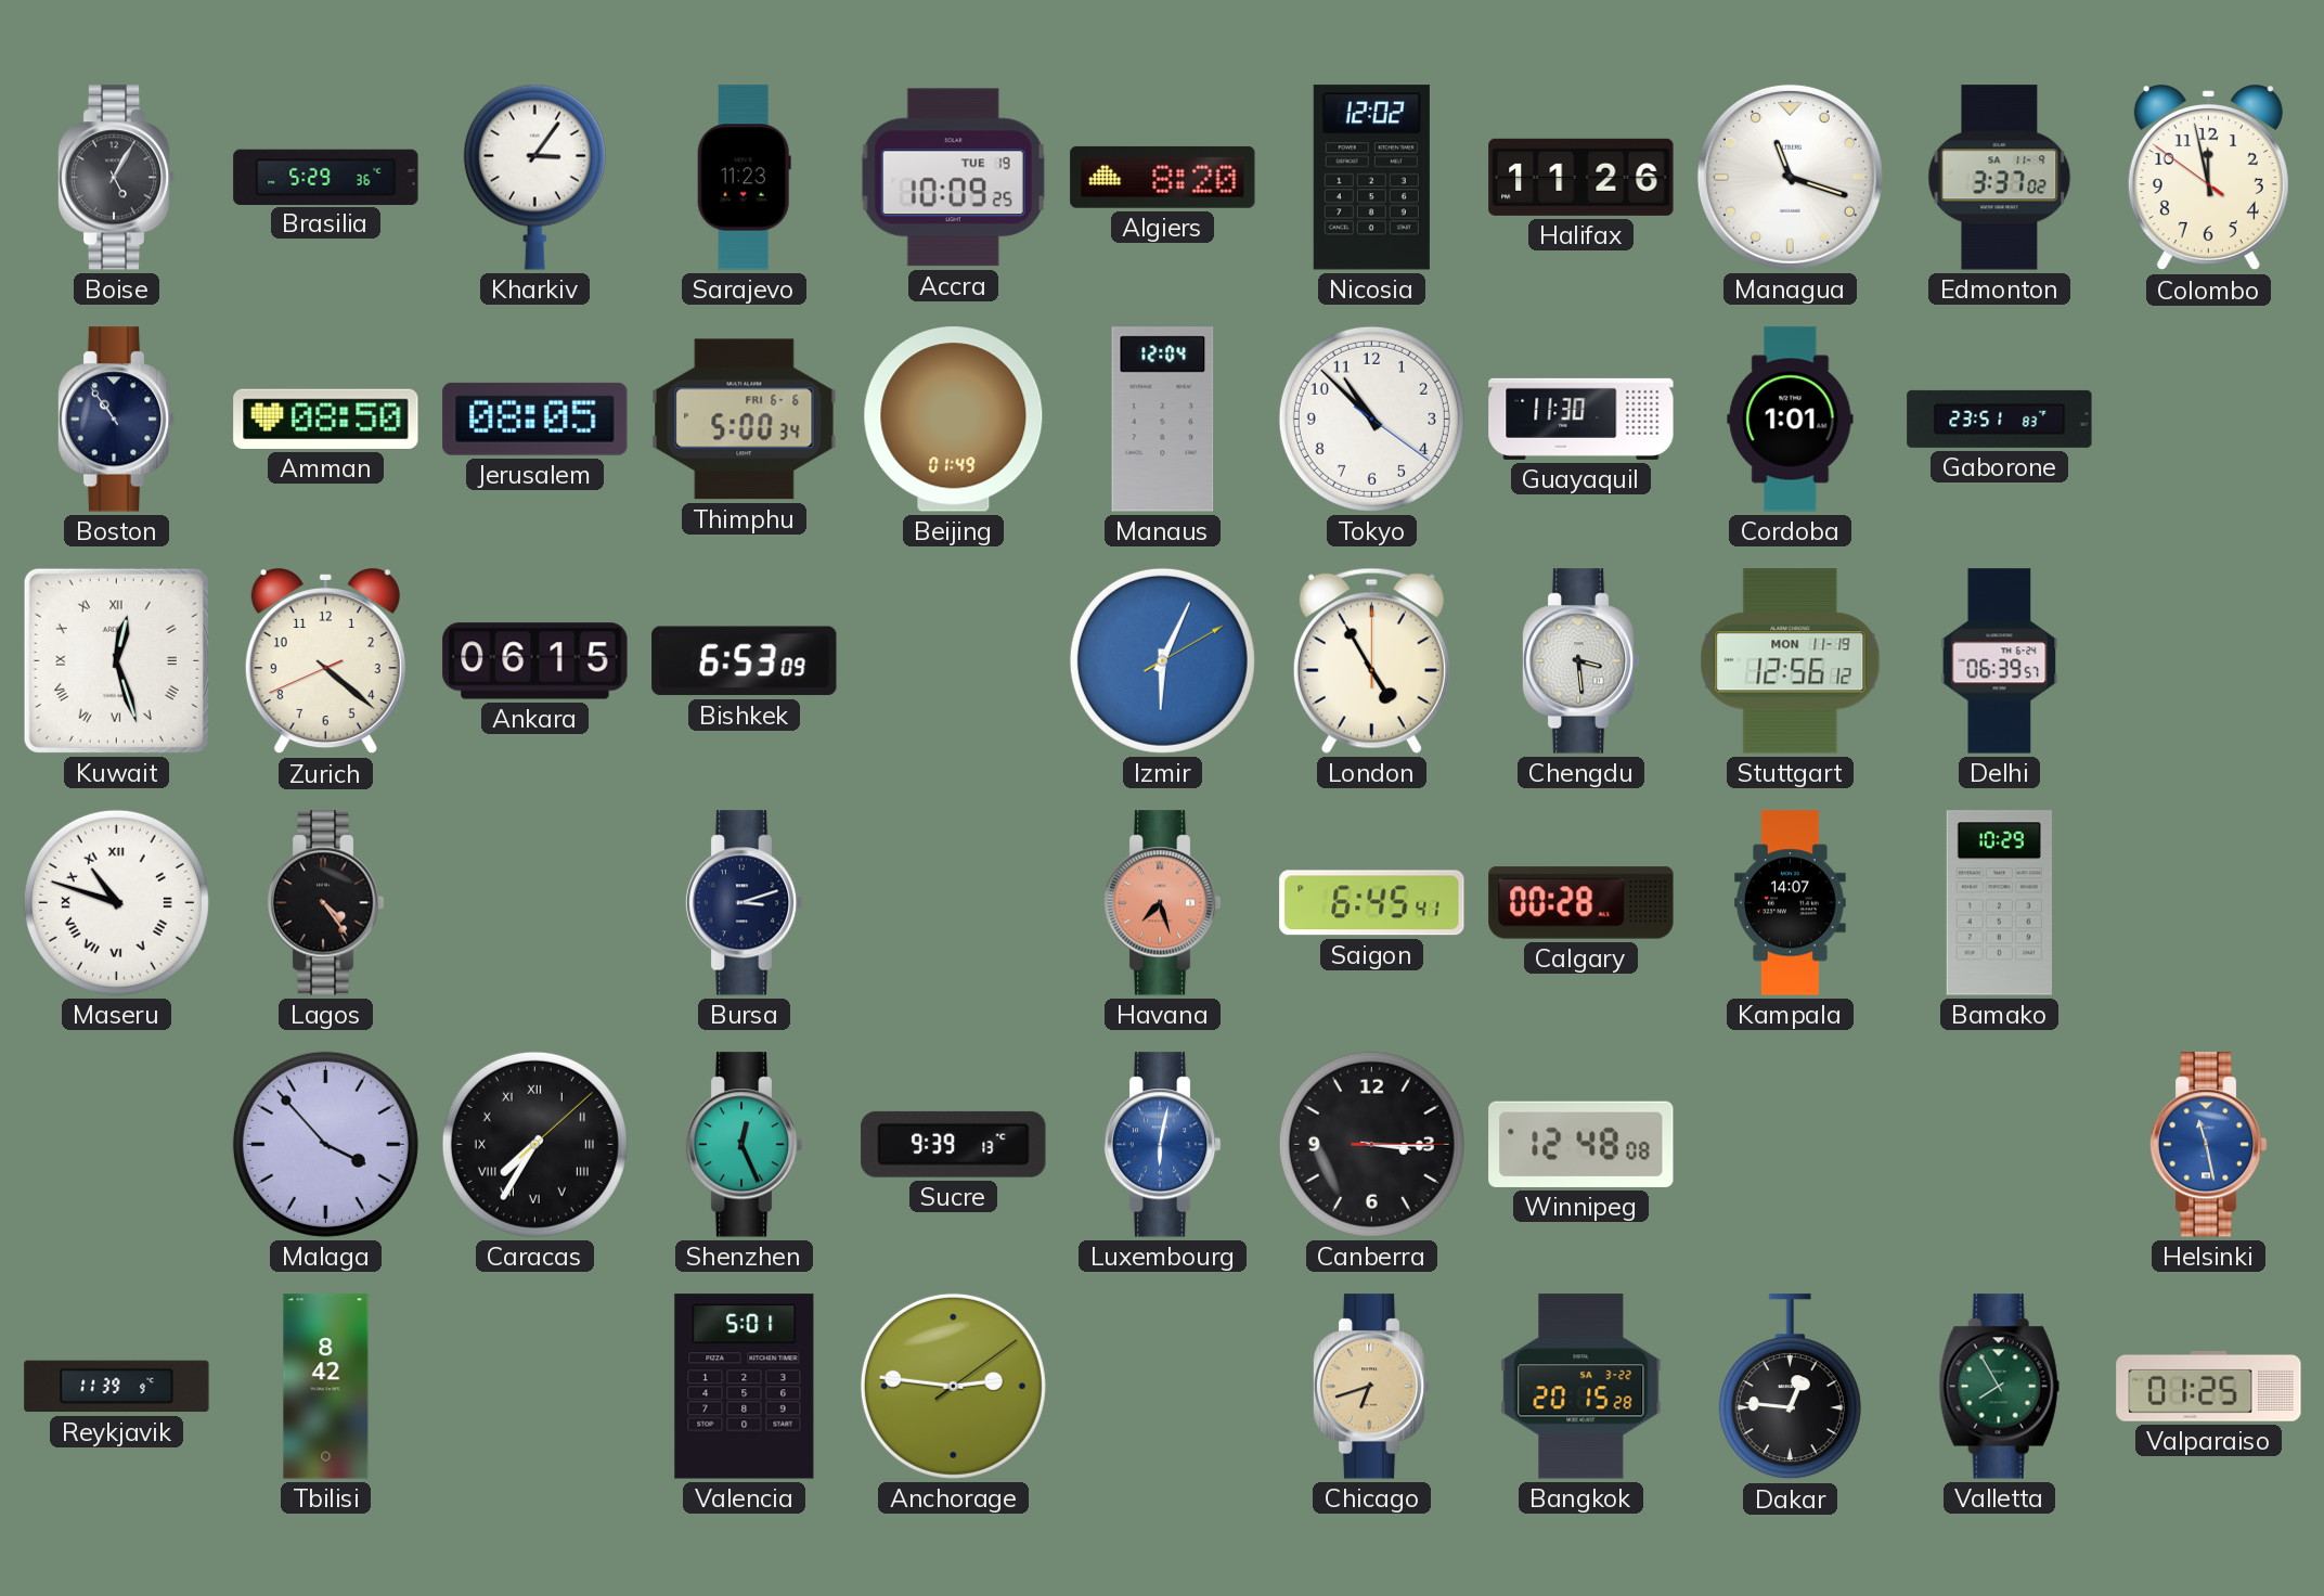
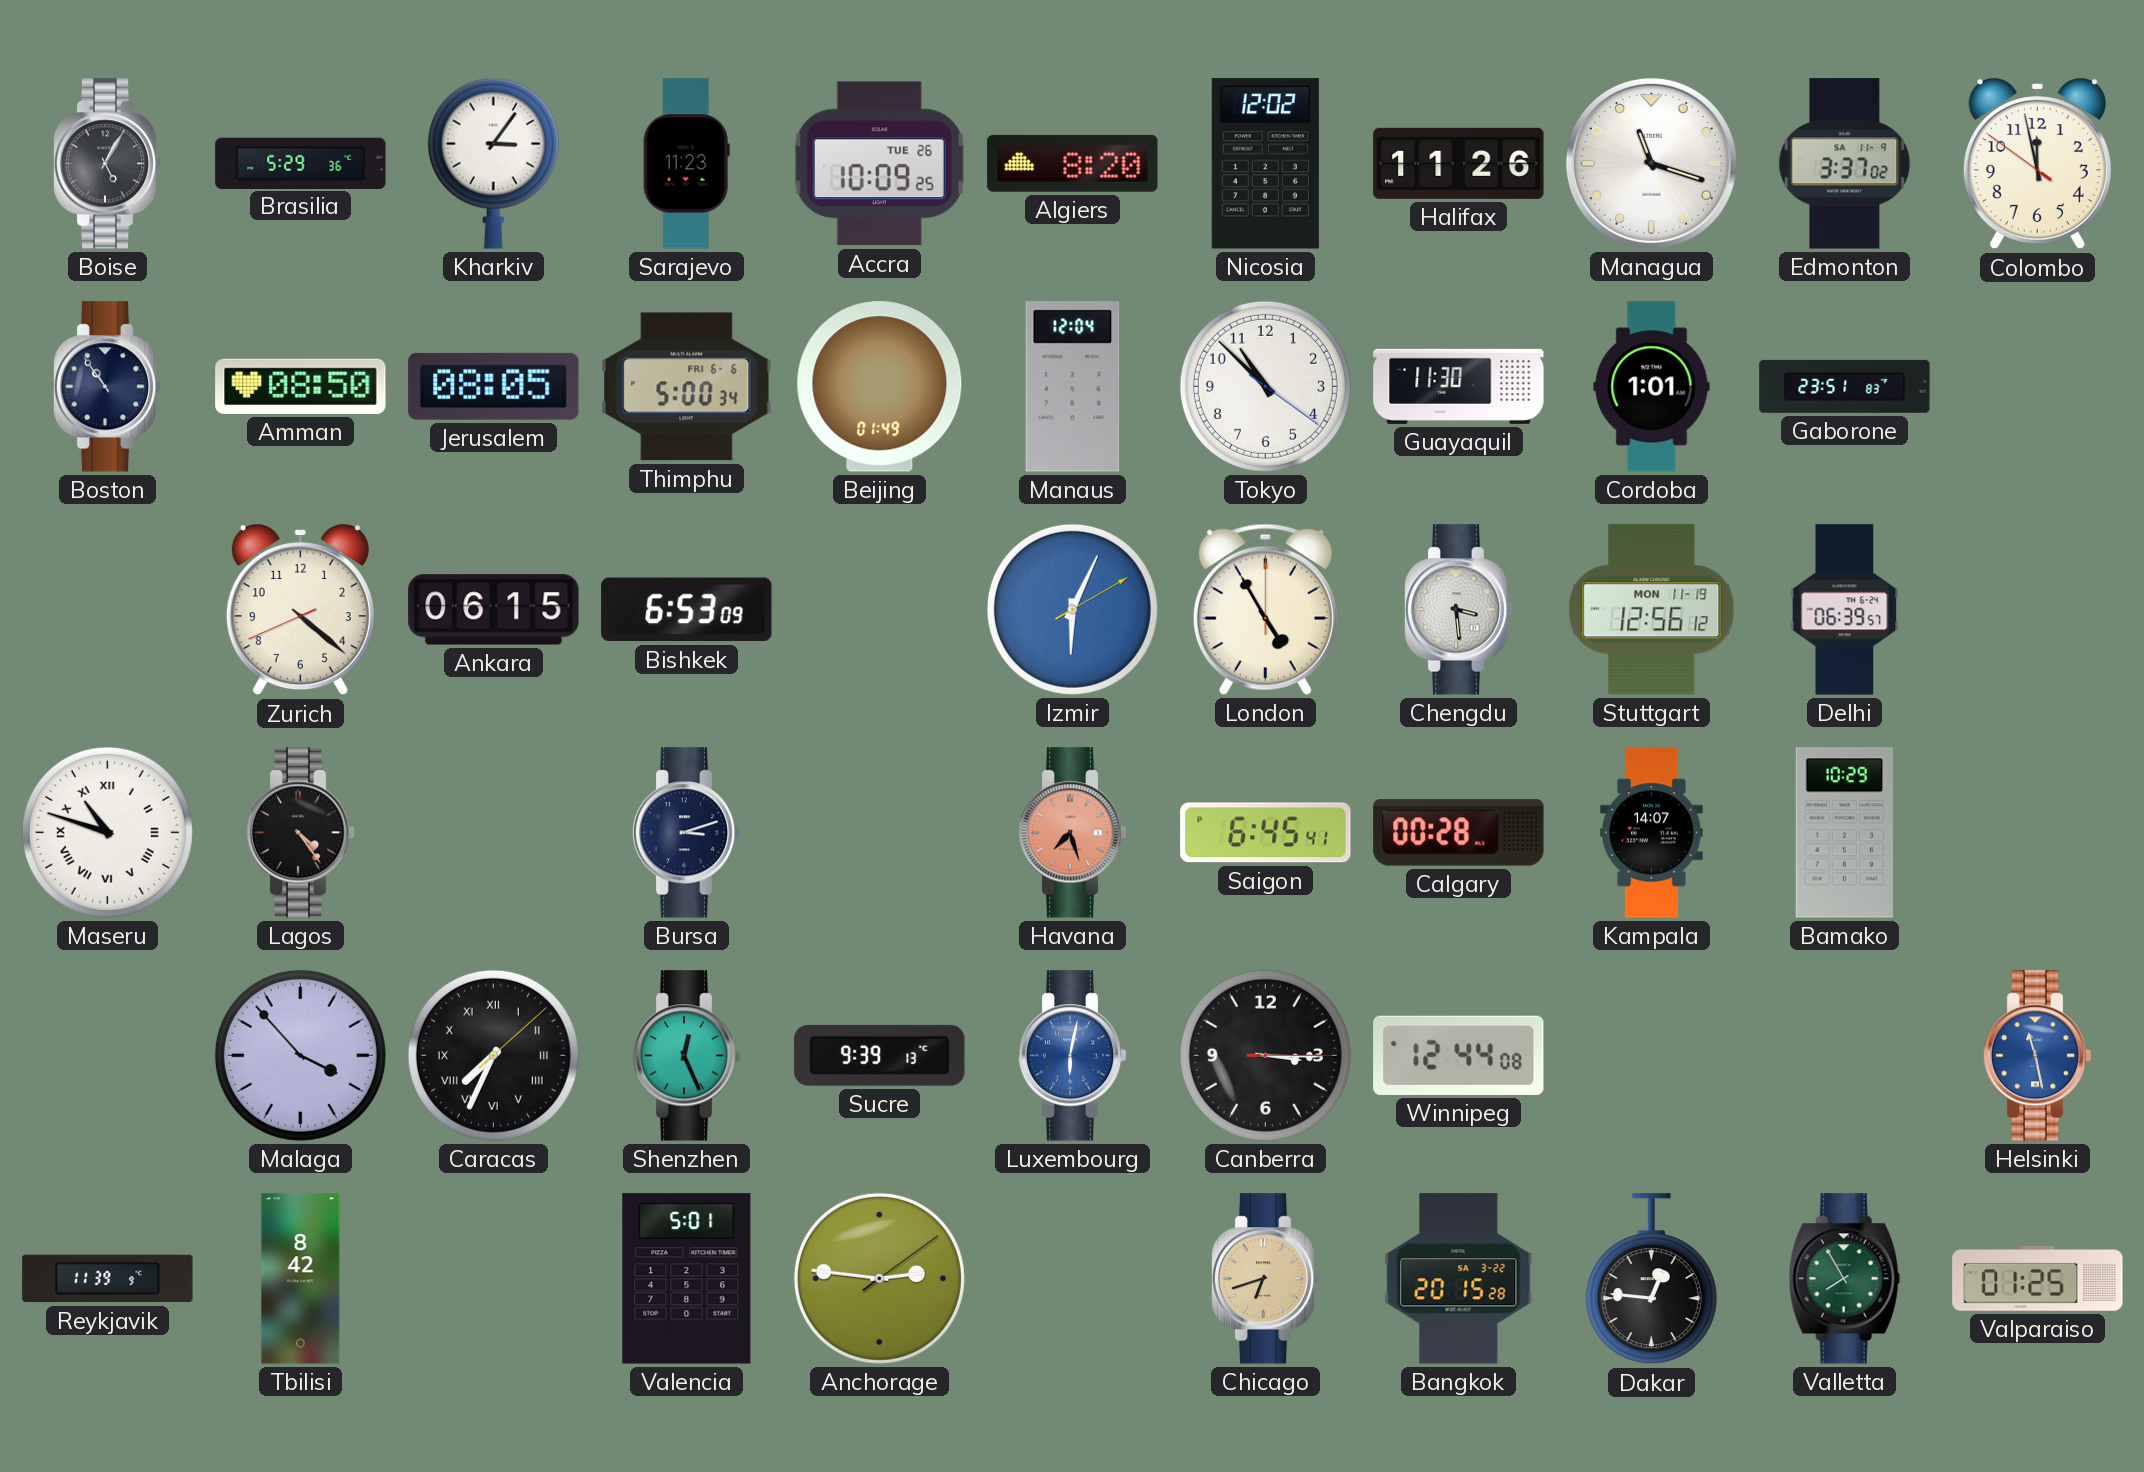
Accra date: TUE 19 -> TUE 26 (879, 164)
Kuwait: 12:27 -> none (116, 660)
Caracas: 7:35 -> 7:34 (493, 1055)
Winnipeg: 12:48 -> 12:44 (1459, 1055)
